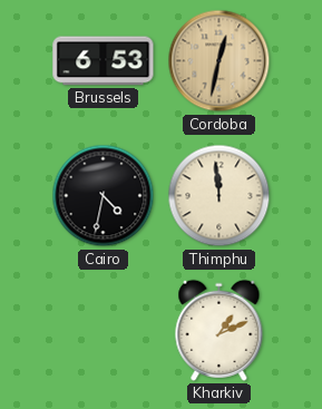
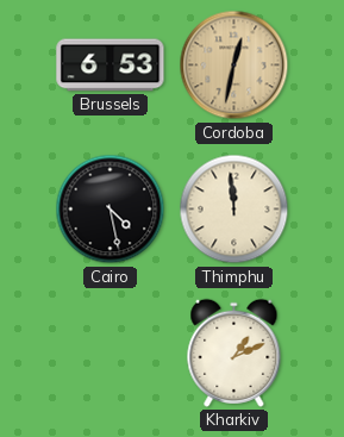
Cairo: 4:32 -> 4:28 (111, 210)
